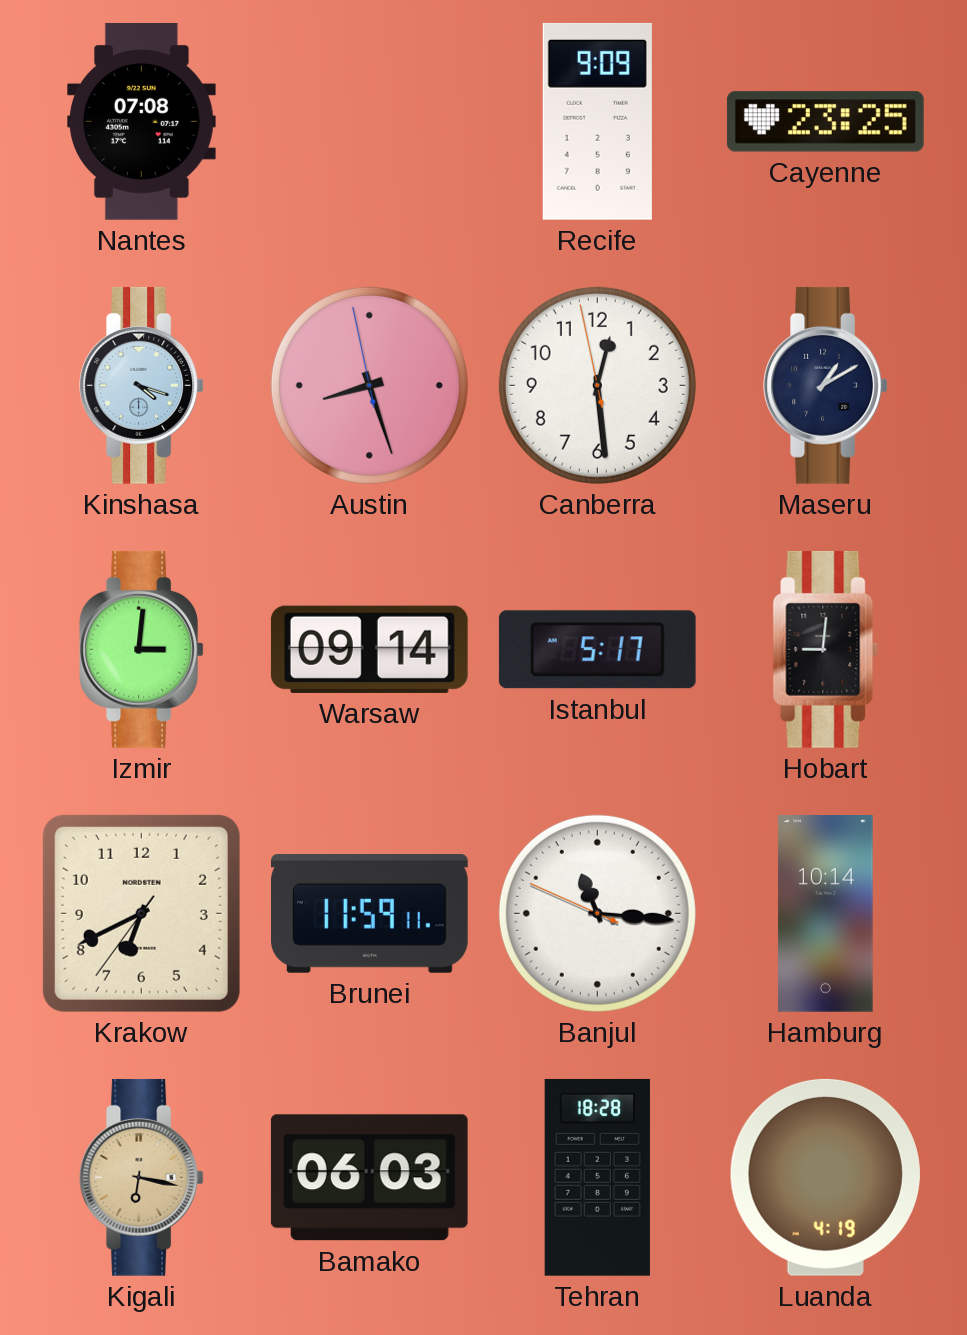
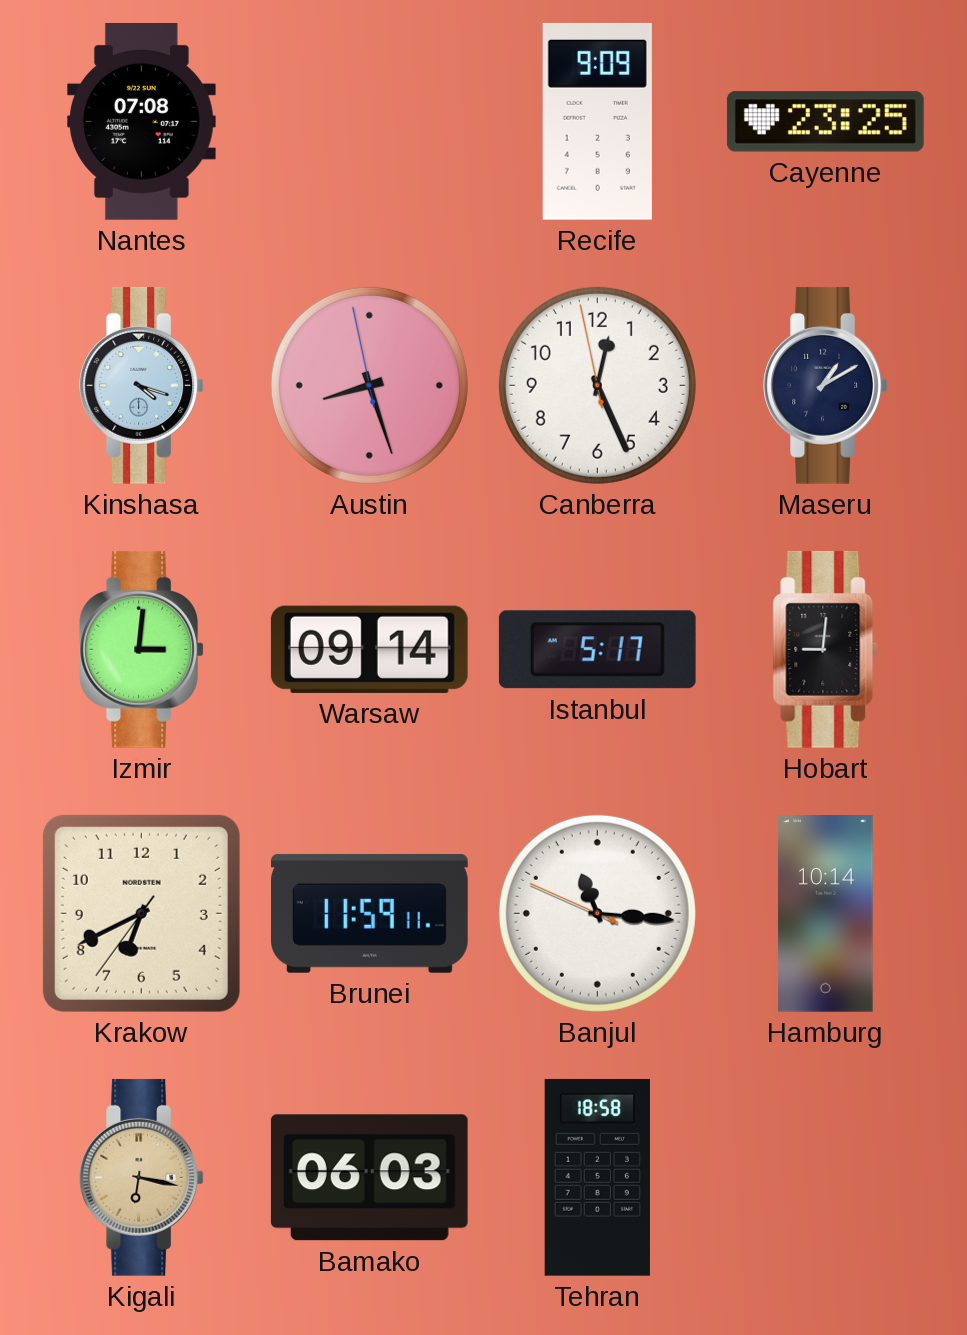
Canberra: 12:28 -> 12:25 (597, 385)
Tehran: 18:28 -> 18:58 (597, 1177)
Luanda: 4:19 -> none (825, 1177)
